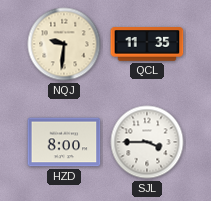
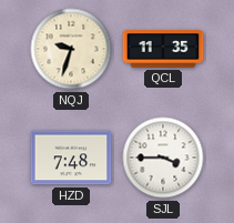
NQJ: 9:31 -> 9:33 (71, 49)
HZD: 8:00 -> 7:48 (71, 158)
